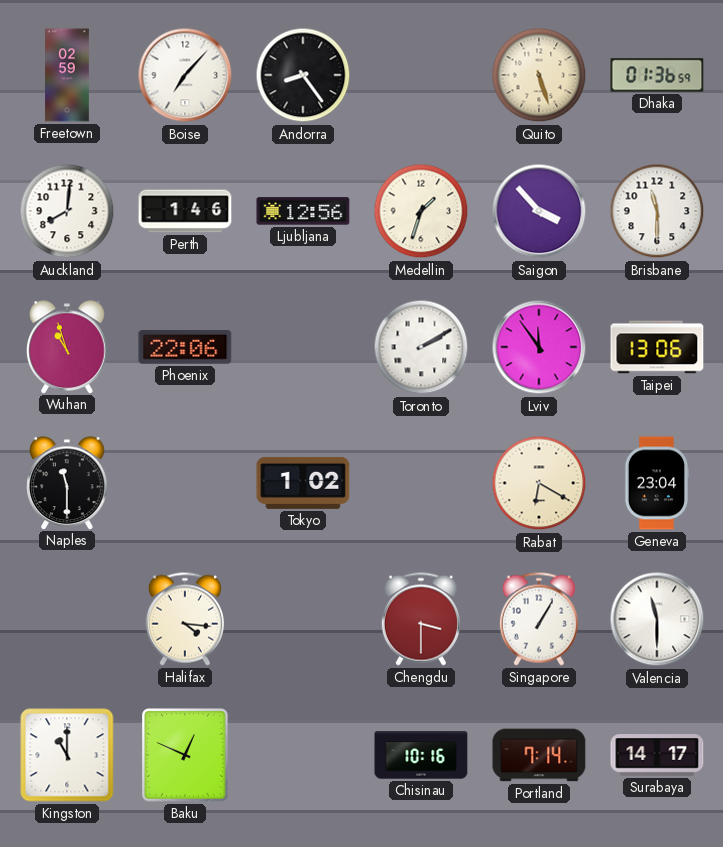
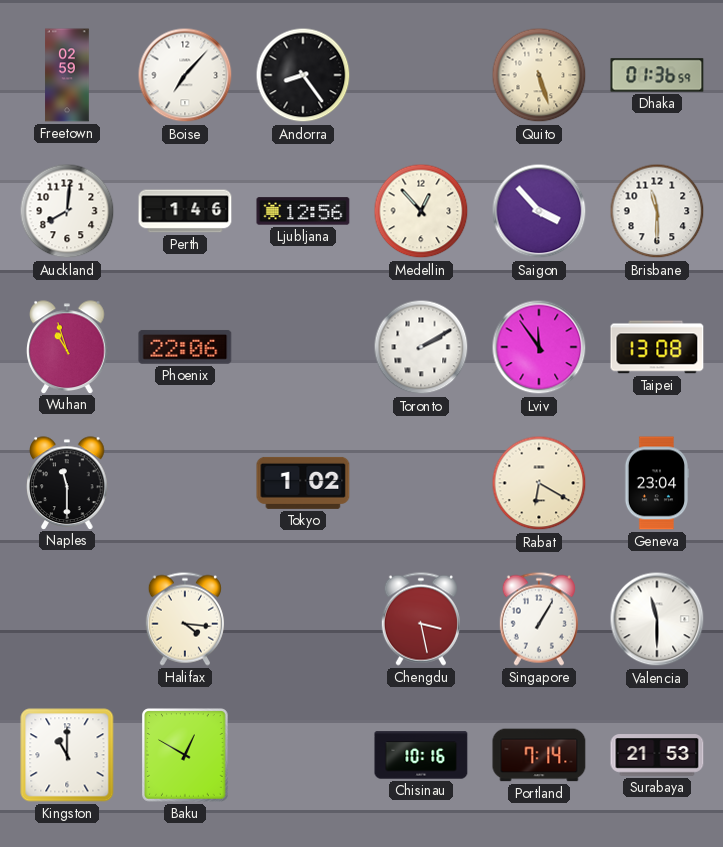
Medellin: 1:33 -> 12:53 (421, 211)
Taipei: 13:06 -> 13:08 (657, 347)
Chengdu: 3:30 -> 3:28 (421, 619)
Baku: 12:49 -> 12:50 (185, 755)
Surabaya: 14:17 -> 21:53 (657, 755)
